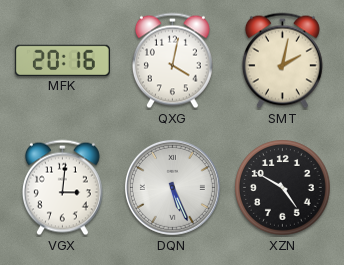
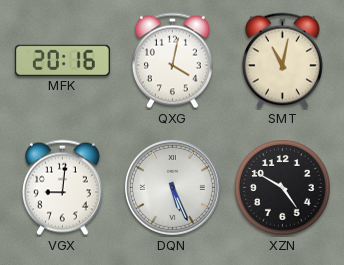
SMT: 2:02 -> 11:02 (282, 61)
VGX: 3:01 -> 9:01 (62, 188)
